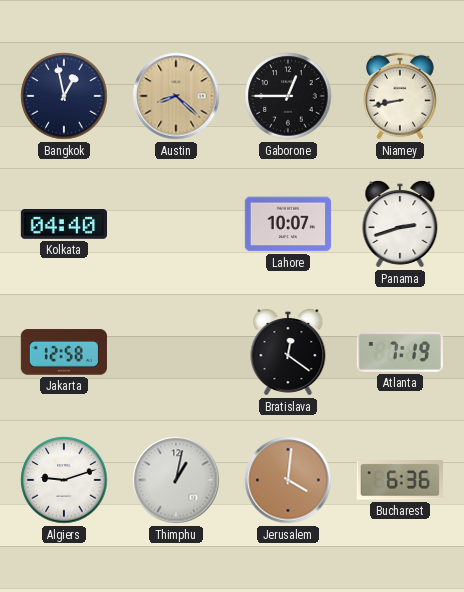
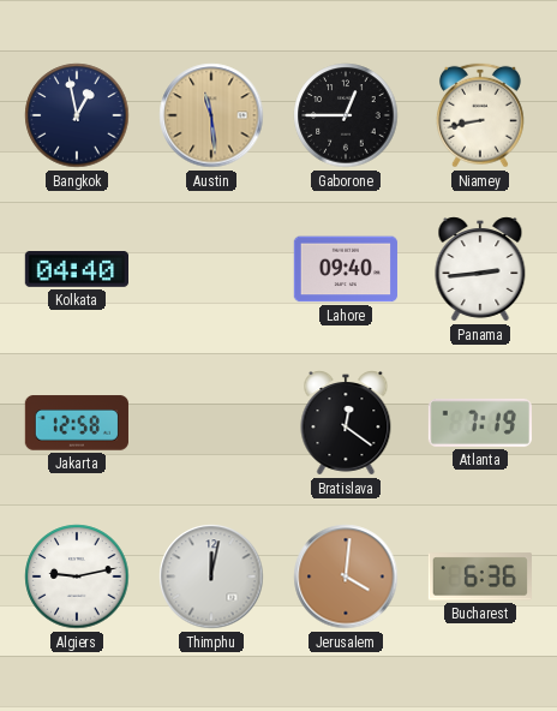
Austin: 8:22 -> 11:29 (211, 115)
Lahore: 10:07 -> 09:40 (346, 269)
Panama: 2:42 -> 2:44 (480, 269)
Algiers: 9:12 -> 9:13 (77, 576)
Thimphu: 1:02 -> 12:02 (211, 576)
